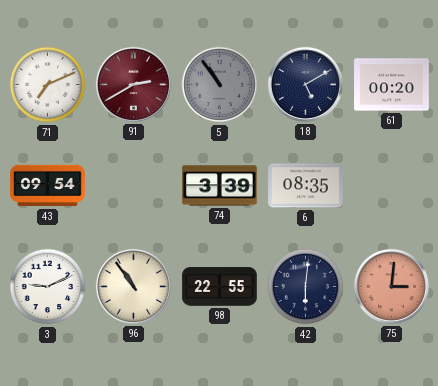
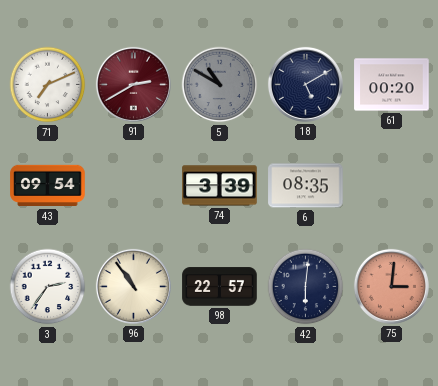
5: 10:54 -> 10:50 (220, 85)
3: 9:11 -> 2:36 (48, 287)
98: 22:55 -> 22:57 (220, 287)
